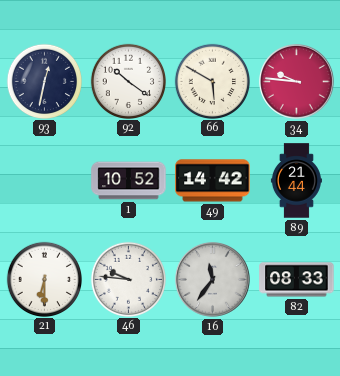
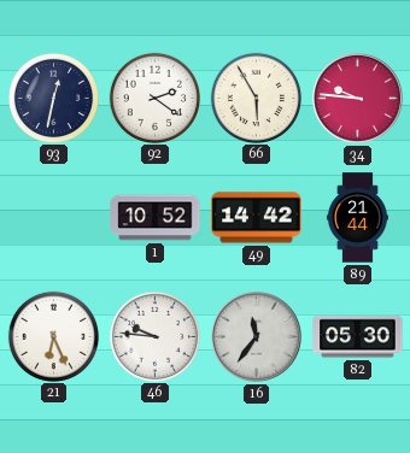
92: 10:21 -> 2:21 (154, 98)
66: 5:50 -> 5:55 (256, 98)
21: 6:30 -> 6:26 (53, 336)
82: 08:33 -> 05:30 (358, 337)
